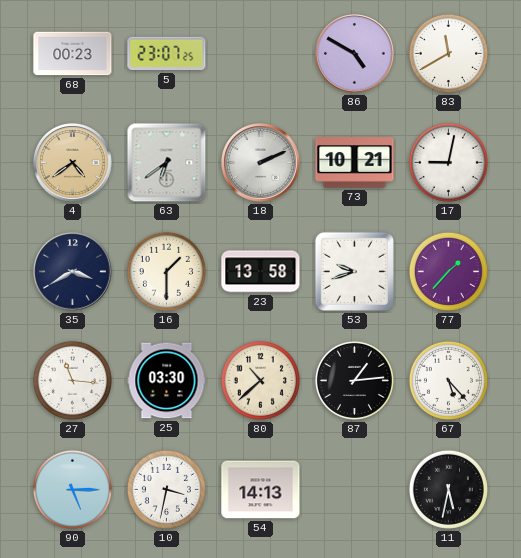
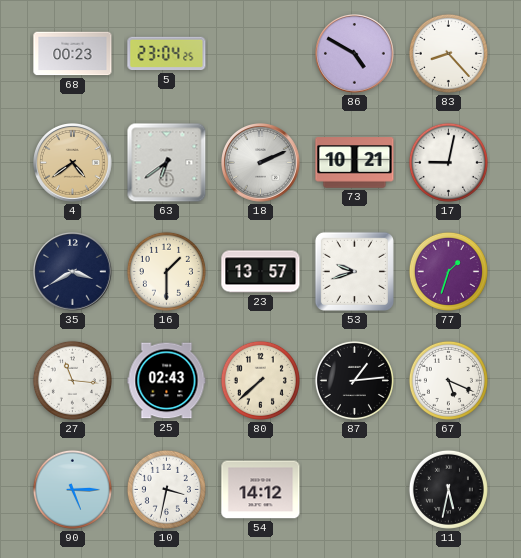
5: 23:07 -> 23:04 (167, 54)
83: 11:40 -> 8:23 (448, 53)
23: 13:58 -> 13:57 (261, 272)
77: 1:37 -> 1:33 (448, 271)
25: 03:30 -> 02:43 (167, 381)
80: 10:38 -> 7:38 (260, 380)
67: 5:23 -> 5:19 (448, 380)
54: 14:13 -> 14:12 (261, 490)
